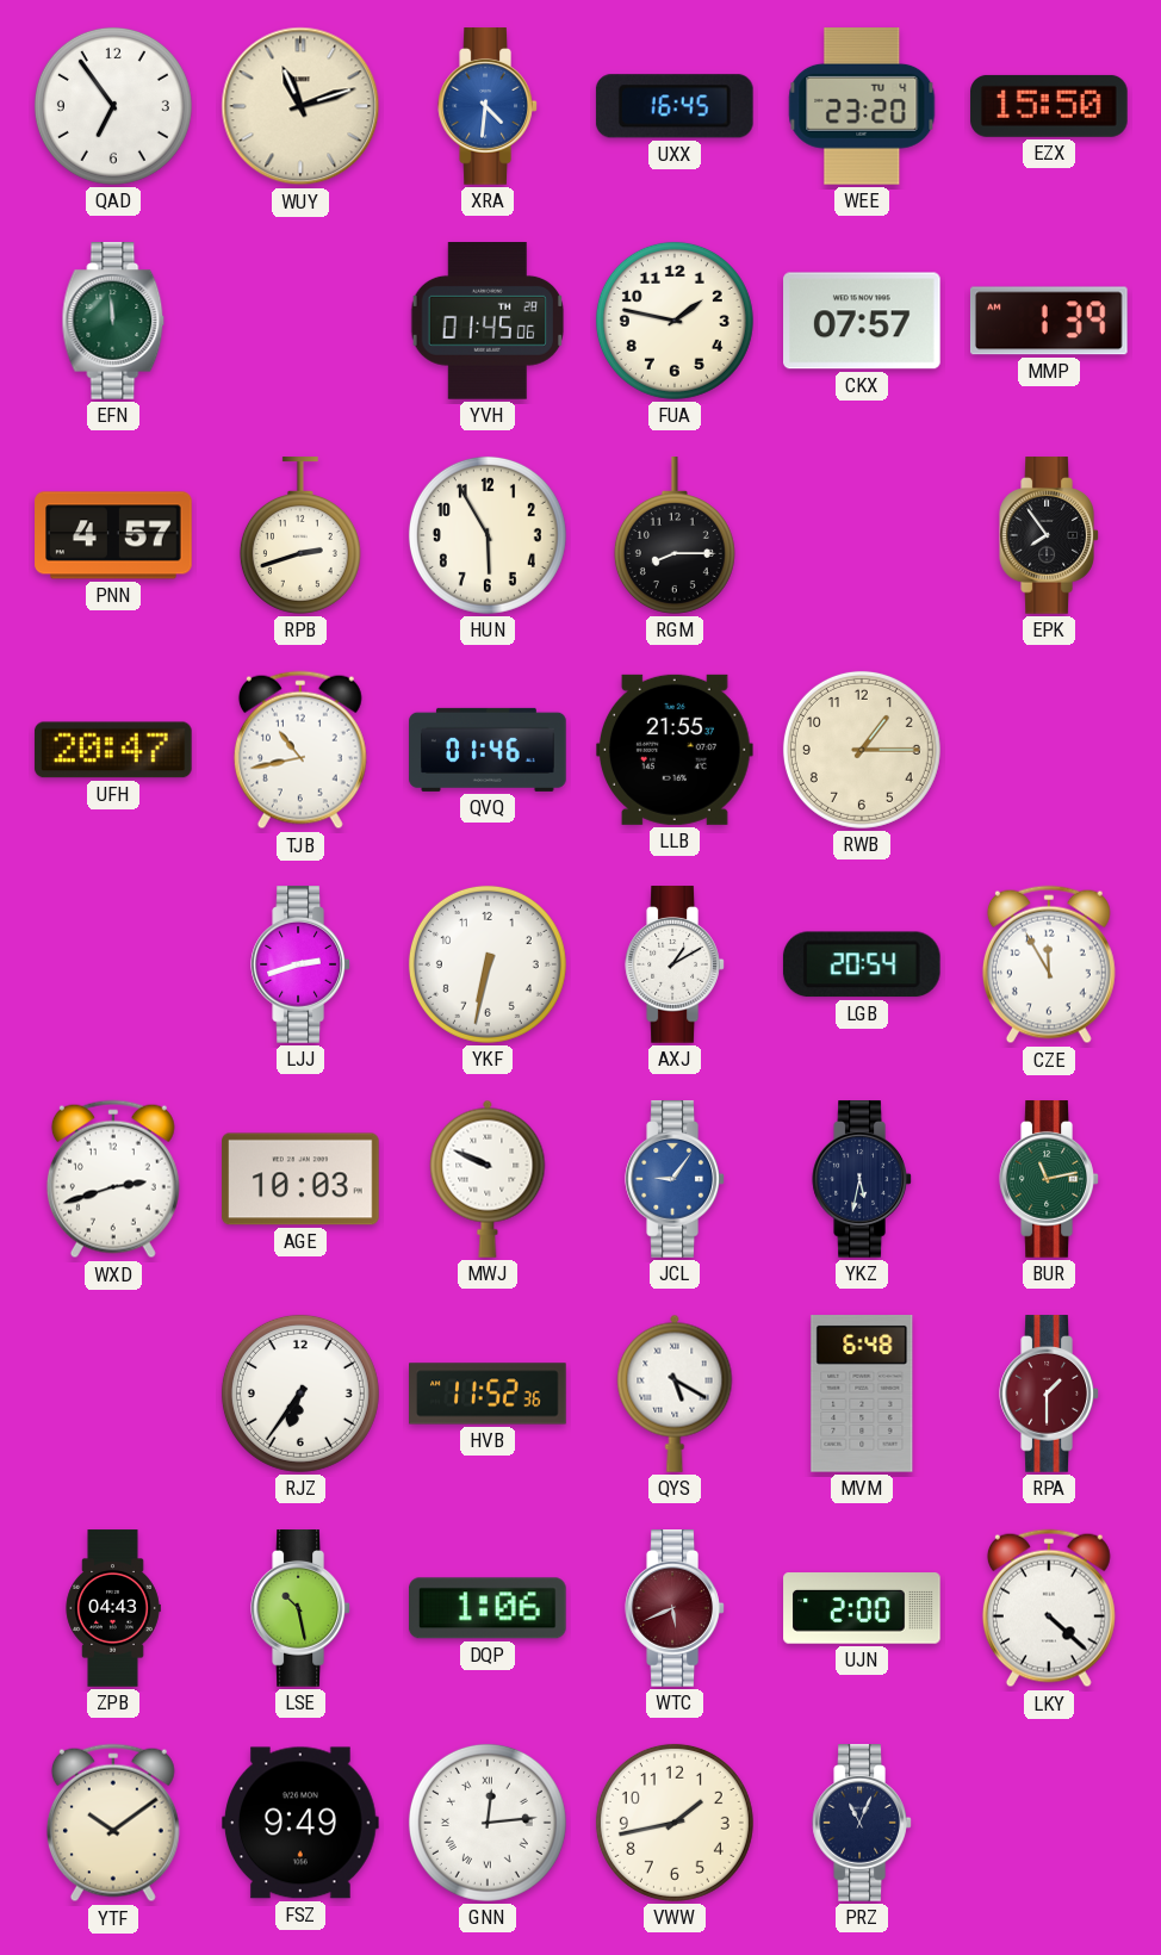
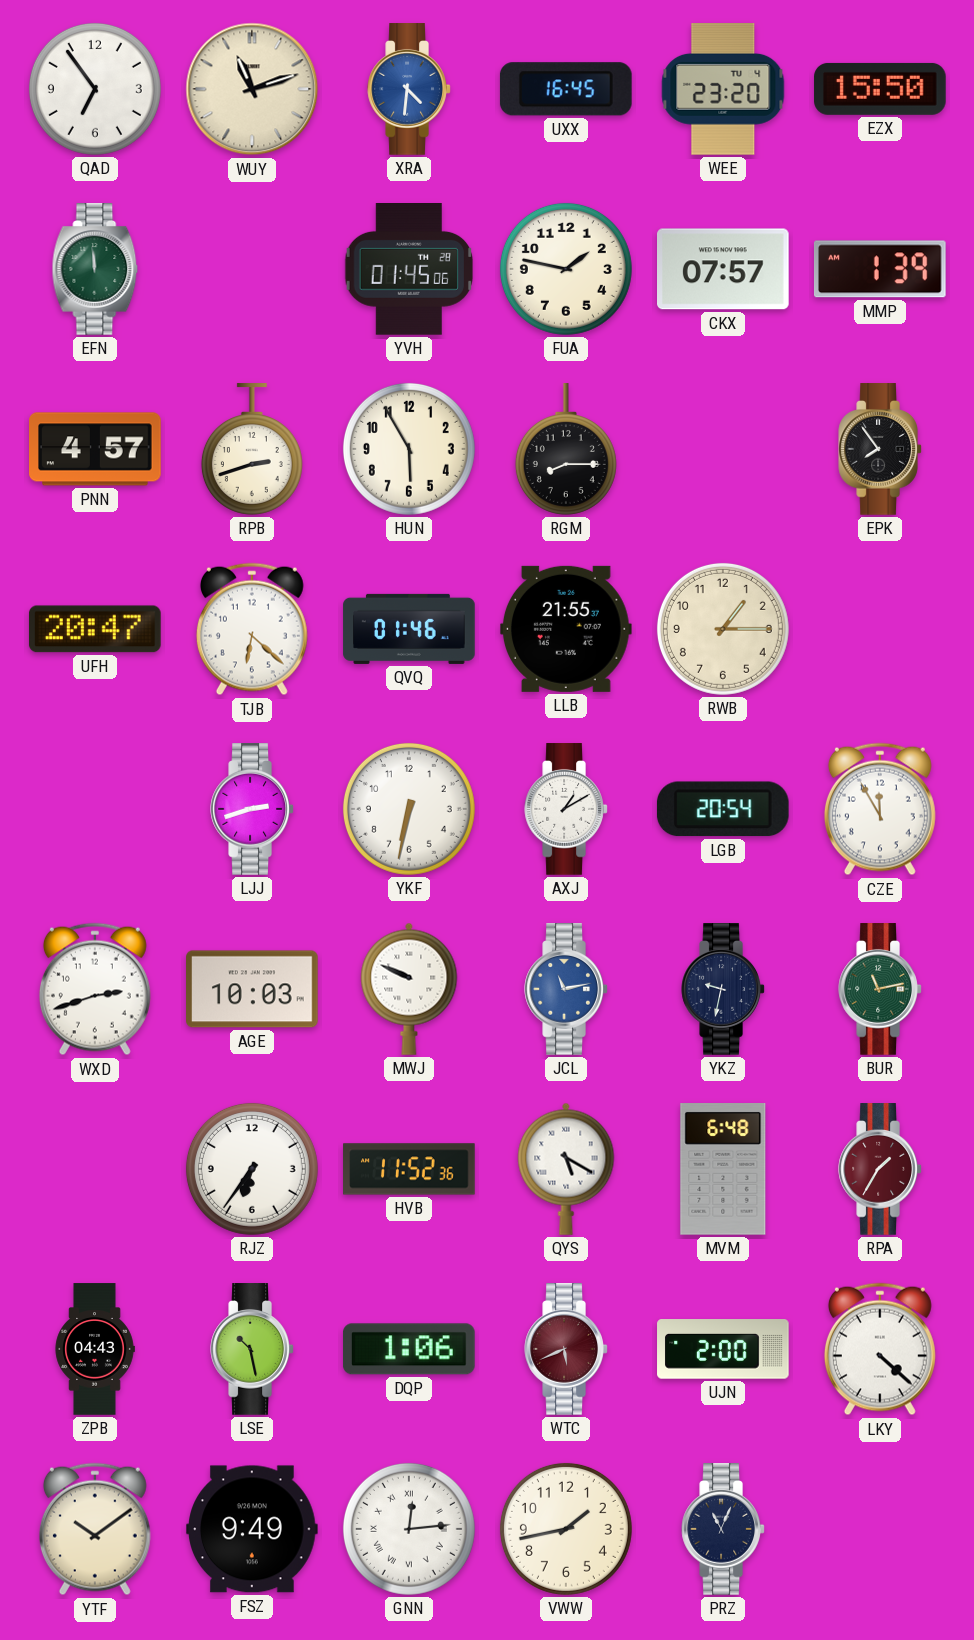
TJB: 10:43 -> 6:22 (252, 629)
JCL: 9:06 -> 11:13 (566, 989)
YKZ: 5:32 -> 9:32 (723, 989)
RPA: 1:30 -> 1:35 (880, 1169)
